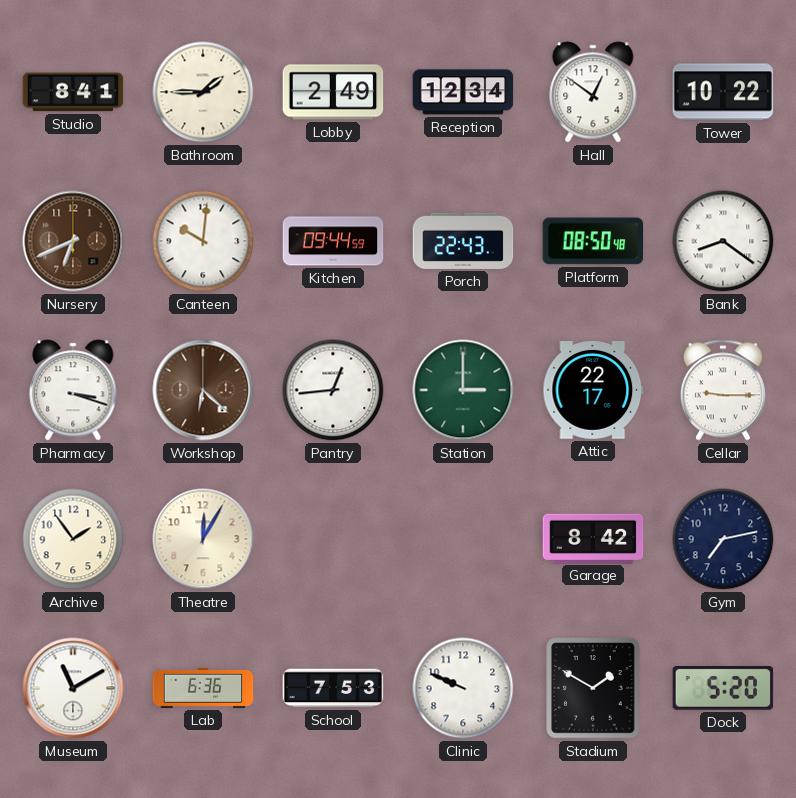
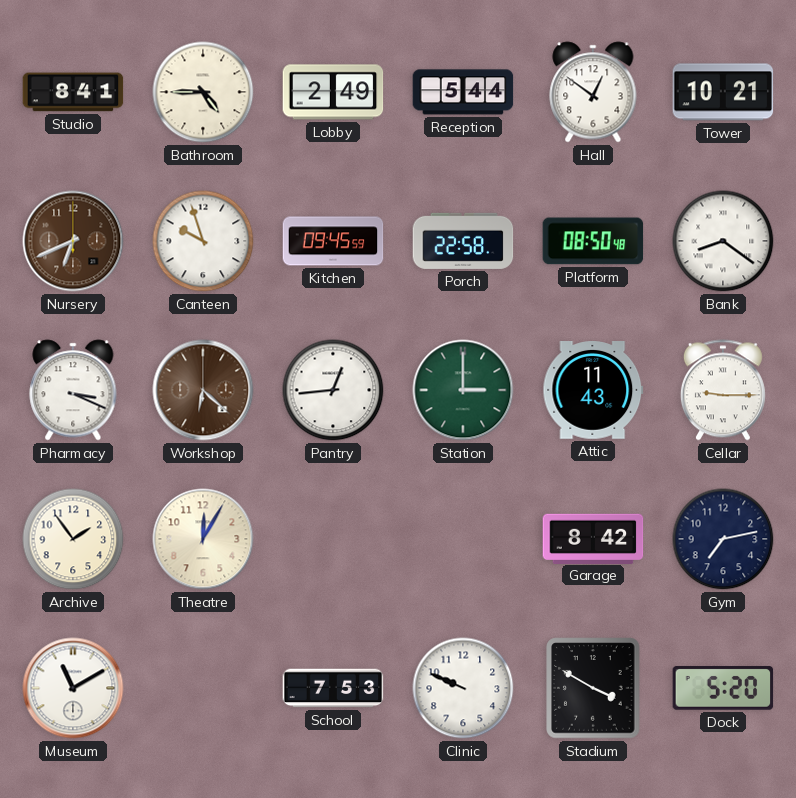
Bathroom: 1:45 -> 4:45 (203, 92)
Reception: 12:34 -> 5:44 (463, 92)
Tower: 10:22 -> 10:21 (723, 92)
Canteen: 10:01 -> 9:57 (203, 241)
Kitchen: 09:44 -> 09:45 (333, 241)
Porch: 22:43 -> 22:58 (463, 241)
Pharmacy: 3:18 -> 3:19 (73, 390)
Attic: 22:17 -> 11:43 (593, 391)
Lab: 6:36 -> none (203, 688)
Stadium: 1:50 -> 3:50 (593, 688)
